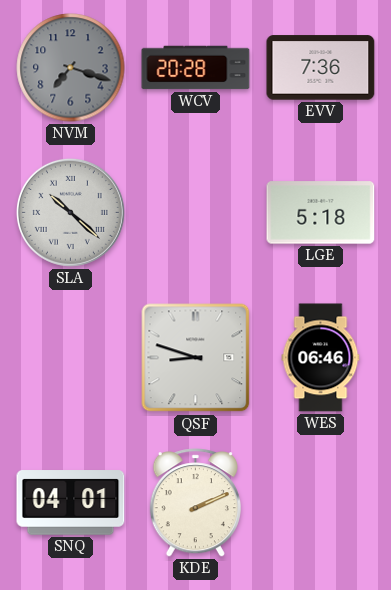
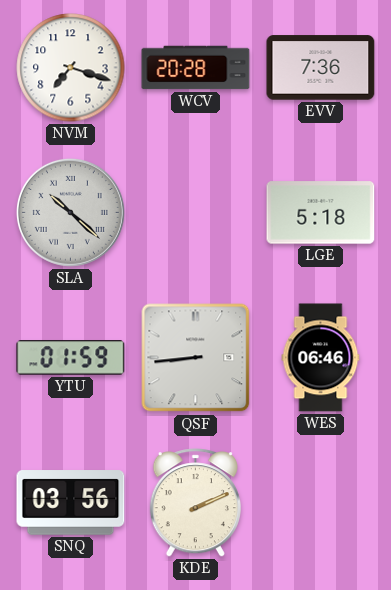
NVM dial: grey -> white (71, 68)
YTU: none -> 01:59 (71, 358)
QSF: 8:48 -> 8:44 (196, 358)
SNQ: 04:01 -> 03:56 (71, 503)
